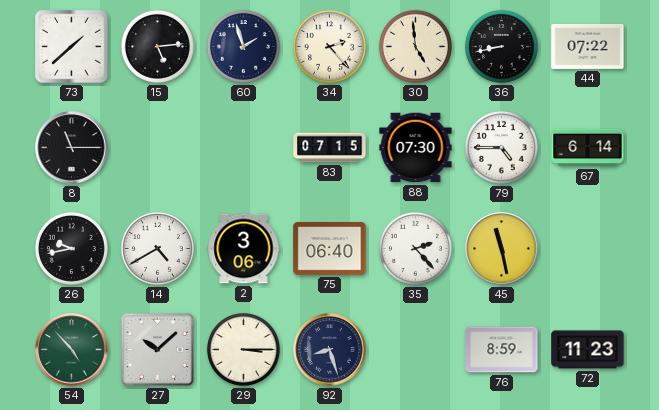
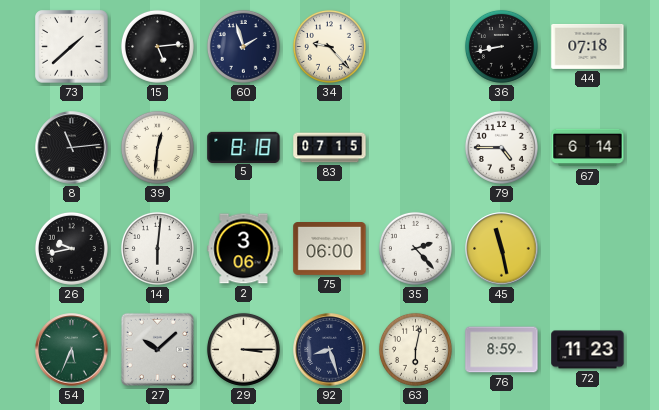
34: 2:23 -> 9:23 (329, 46)
30: 4:59 -> none (415, 46)
44: 07:22 -> 07:18 (588, 46)
8: 11:15 -> 11:14 (72, 148)
39: none -> 12:31 (157, 147)
5: none -> 8:18 (244, 147)
88: 07:30 -> none (416, 148)
14: 4:40 -> 6:01 (157, 248)
75: 06:40 -> 06:00 (330, 249)
54: 4:53 -> 5:34 (72, 350)
63: none -> 6:02 (415, 349)
